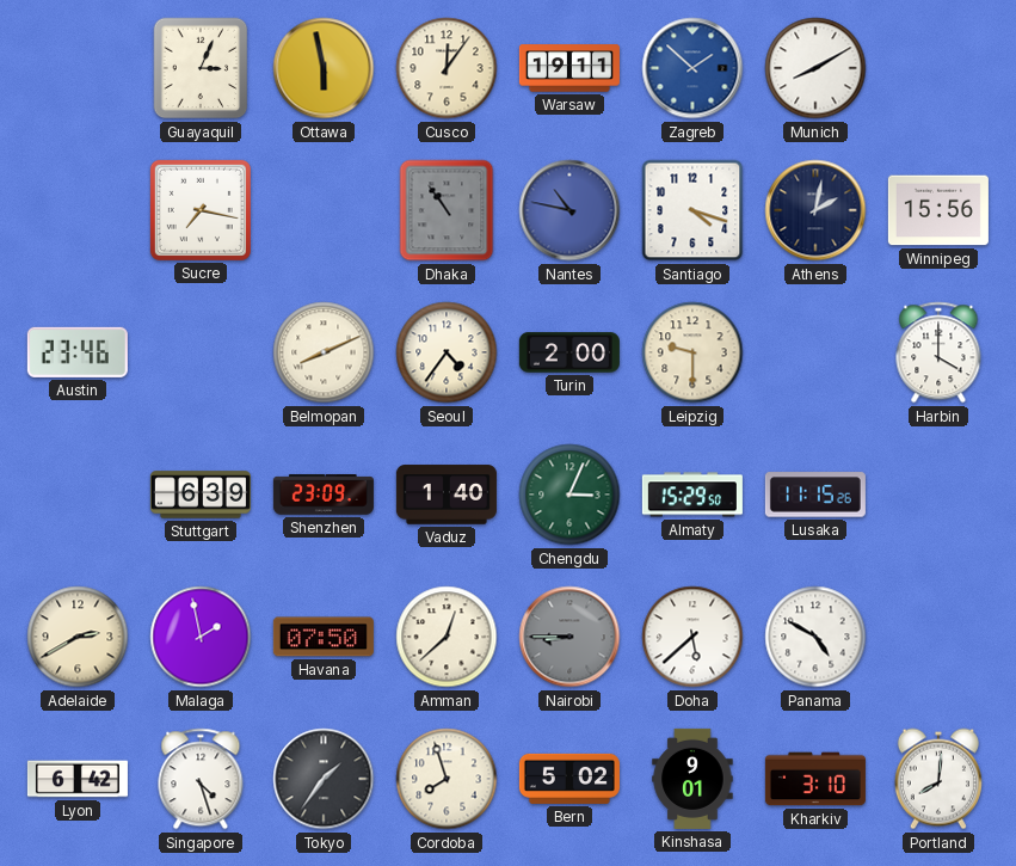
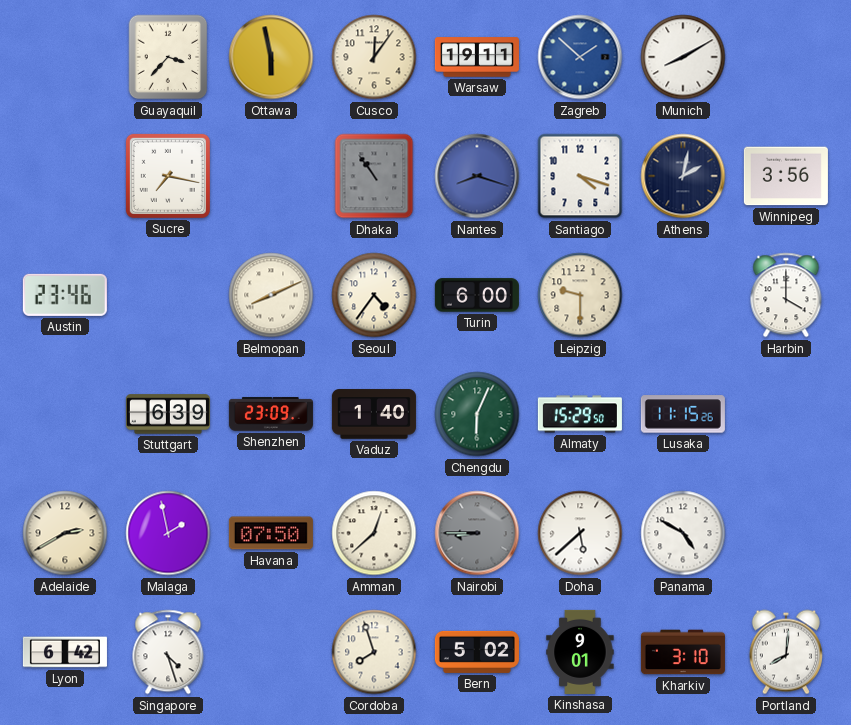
Guayaquil: 3:04 -> 3:37 (168, 57)
Nantes: 10:47 -> 8:18 (477, 176)
Winnipeg: 15:56 -> 3:56 (786, 176)
Turin: 2:00 -> 6:00 (477, 295)
Chengdu: 3:04 -> 6:04 (477, 414)
Tokyo: 1:36 -> none (324, 779)
